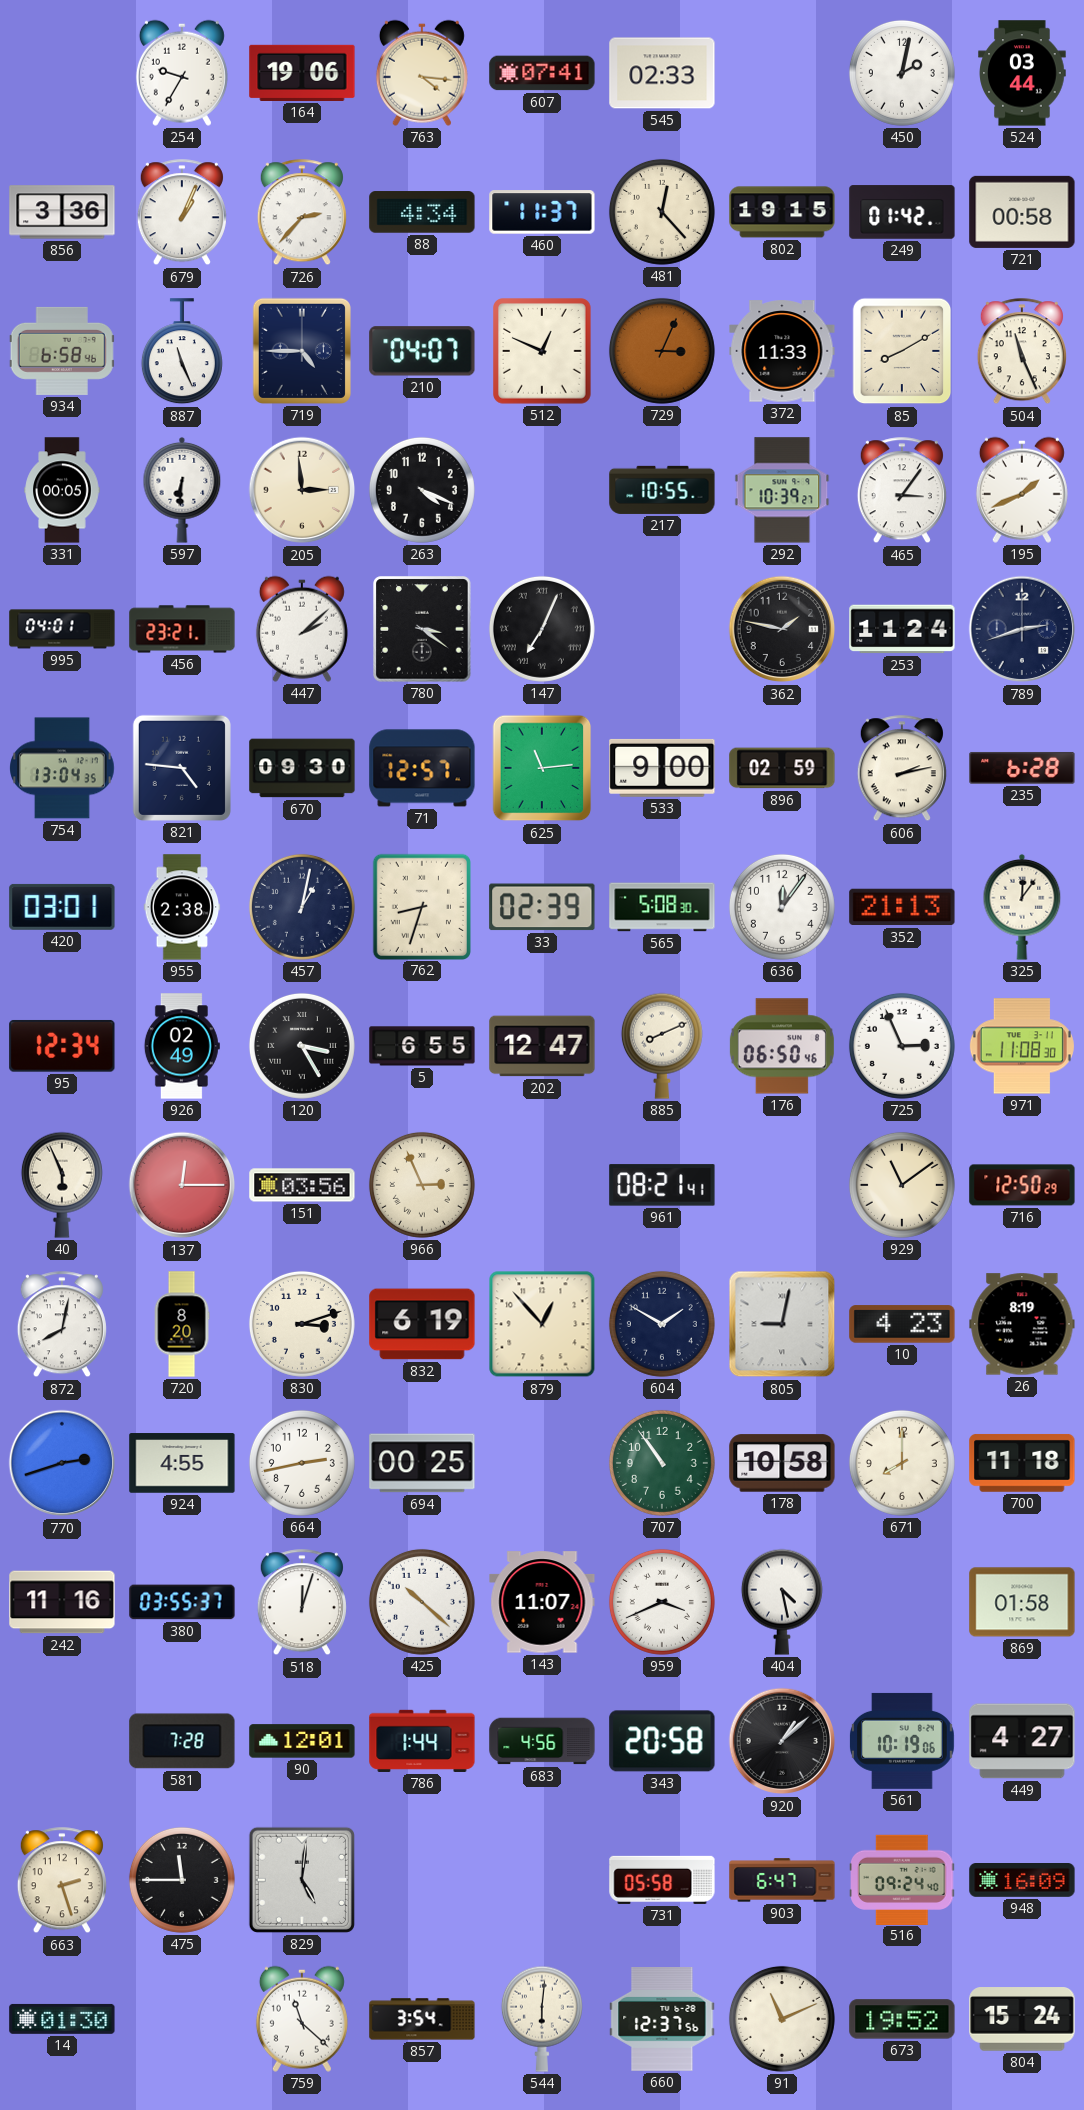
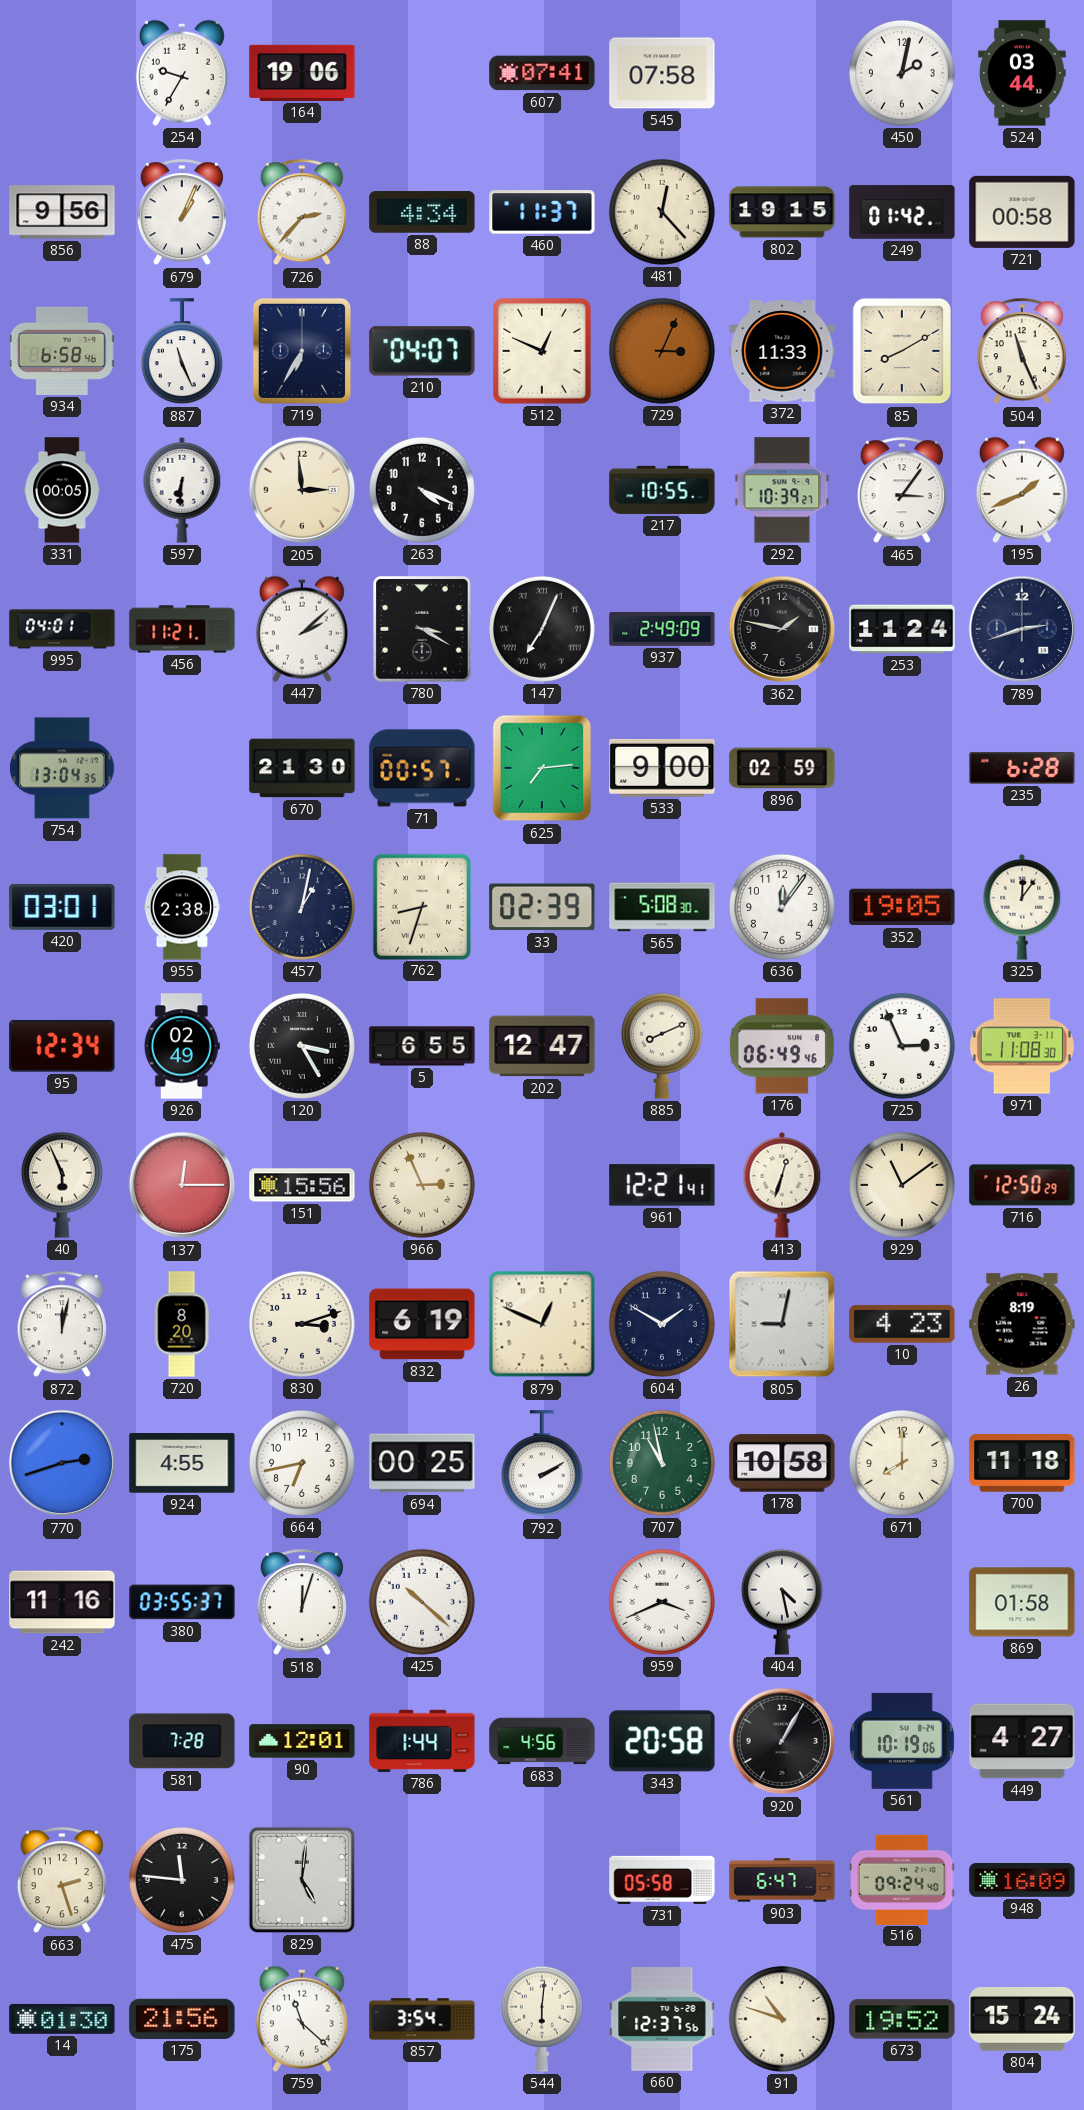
763: 4:16 -> none (422, 73)
545: 02:33 -> 07:58 (662, 73)
856: 3:36 -> 9:56 (62, 212)
719: 4:45 -> 6:35 (302, 351)
456: 23:21 -> 11:21 (182, 629)
780: 3:21 -> 3:20 (422, 629)
937: none -> 2:49 (662, 629)
821: 4:46 -> none (182, 768)
670: 09:30 -> 21:30 (302, 768)
71: 12:57 -> 00:57 (422, 768)
625: 11:14 -> 7:14 (542, 768)
606: 2:13 -> none (902, 769)
352: 21:13 -> 19:05 (902, 907)
176: 06:50 -> 06:49 (782, 1046)
151: 03:56 -> 15:56 (302, 1185)
961: 08:21 -> 12:21 (662, 1185)
413: none -> 12:33 (782, 1185)
872: 8:02 -> 12:02 (62, 1325)
879: 12:53 -> 12:49 (542, 1324)
664: 2:43 -> 6:43 (302, 1463)
792: none -> 2:10 (542, 1464)
707: 10:54 -> 10:58 (662, 1463)
143: 11:07 -> none (542, 1602)
920: 1:08 -> 1:05 (782, 1741)
475: 11:45 -> 11:46 (182, 1880)
175: none -> 21:56 (182, 2019)
91: 11:11 -> 10:48 (782, 2019)
